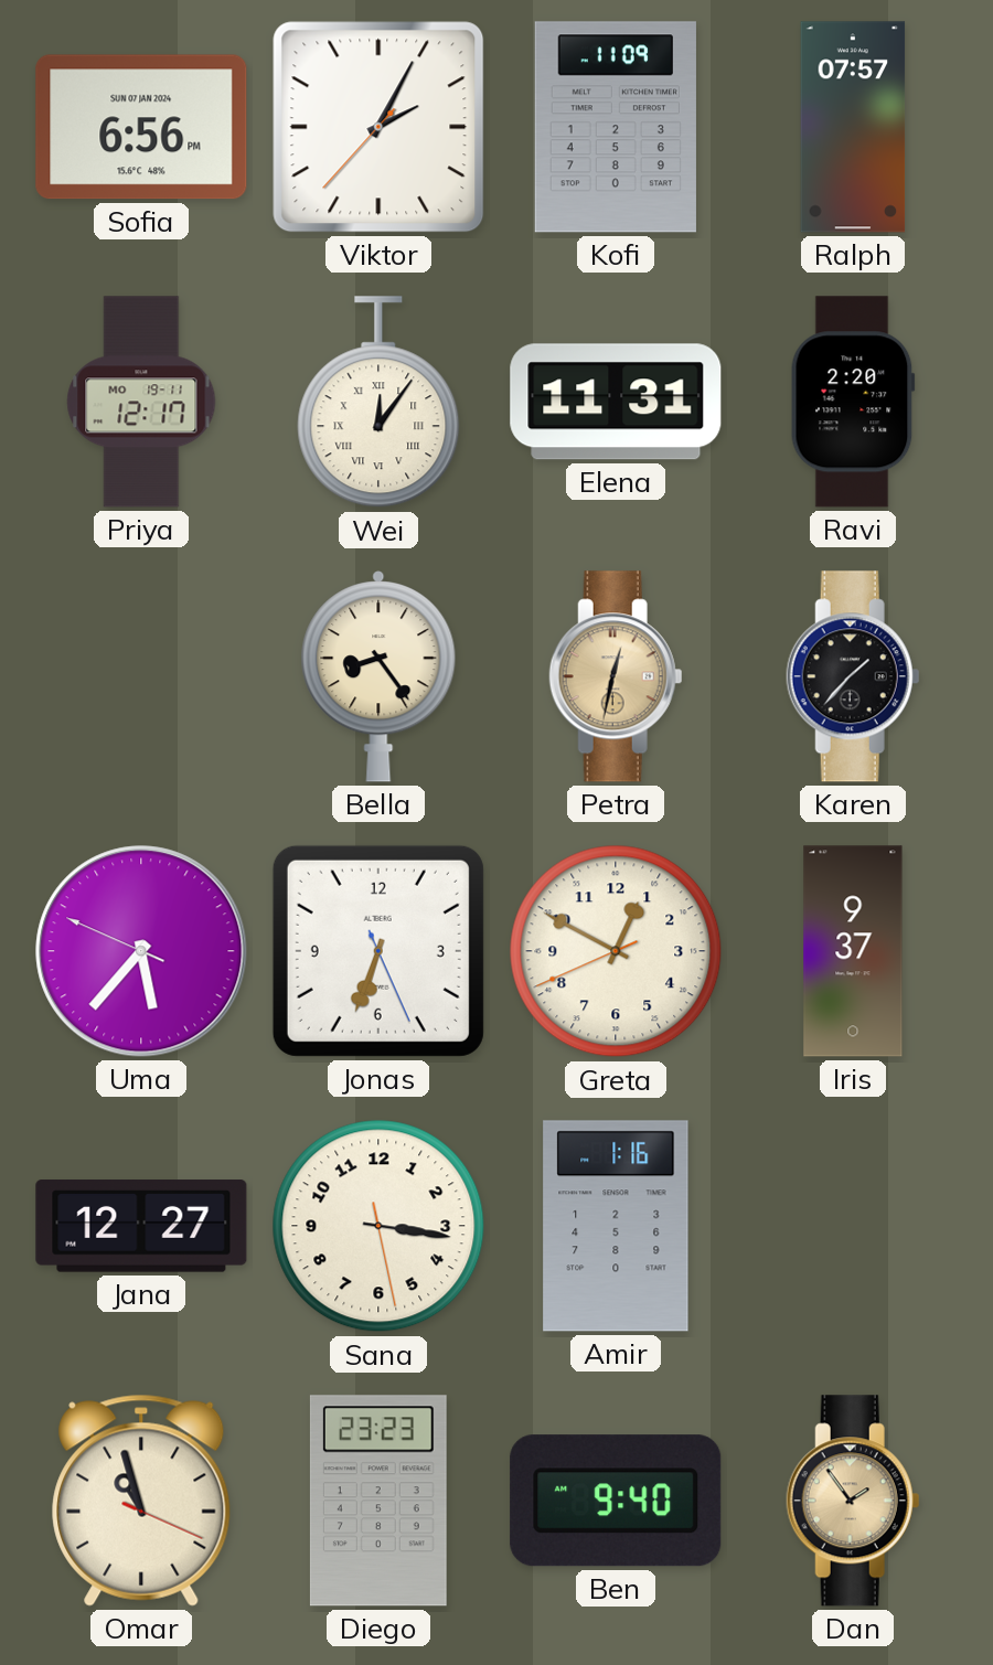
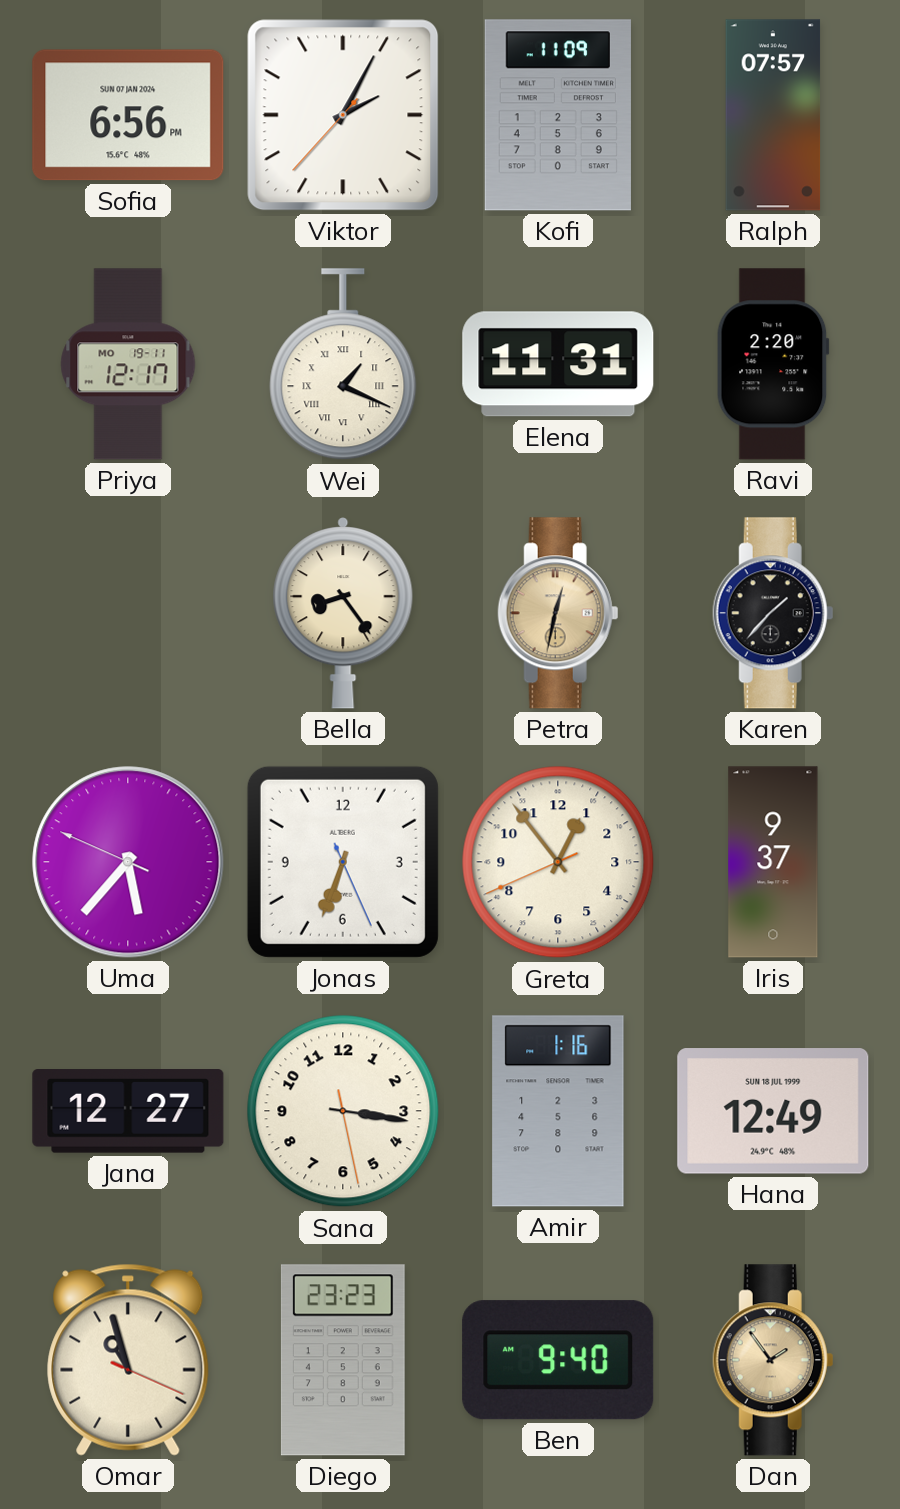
Wei: 12:06 -> 1:19 (343, 365)
Greta: 12:49 -> 12:53 (558, 862)
Hana: none -> 12:49 (773, 1111)
